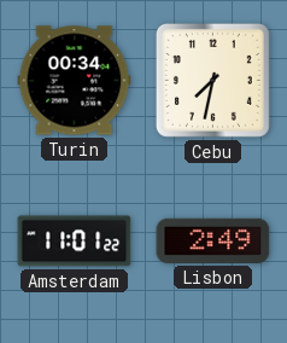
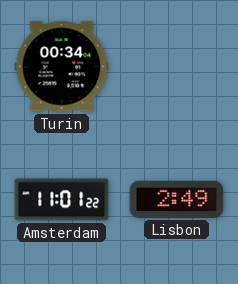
Cebu: 7:32 -> none (212, 80)
